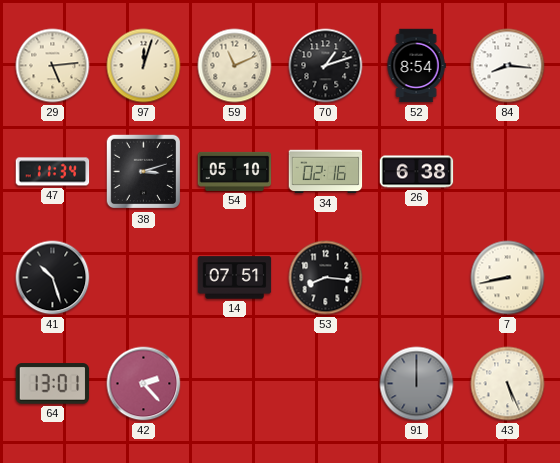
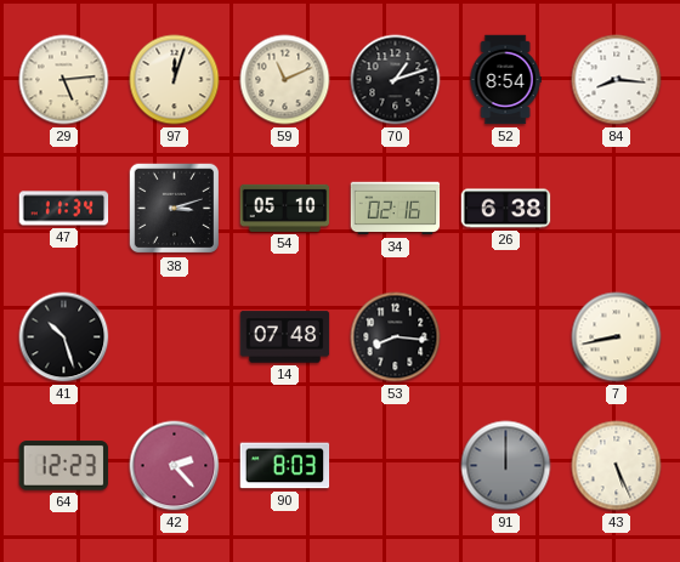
14: 07:51 -> 07:48 (285, 337)
64: 13:01 -> 12:23 (64, 466)
90: none -> 8:03 (285, 466)
